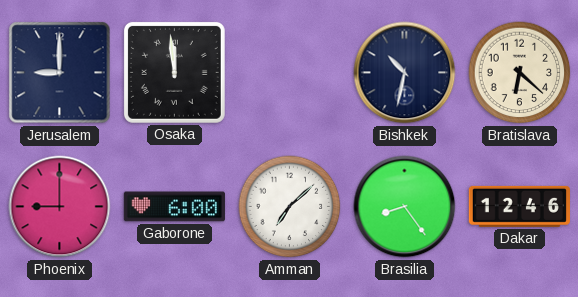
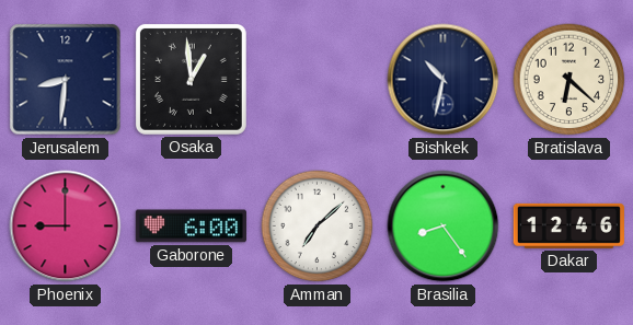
Jerusalem: 9:00 -> 8:31 (66, 80)
Osaka: 11:59 -> 12:59 (191, 79)
